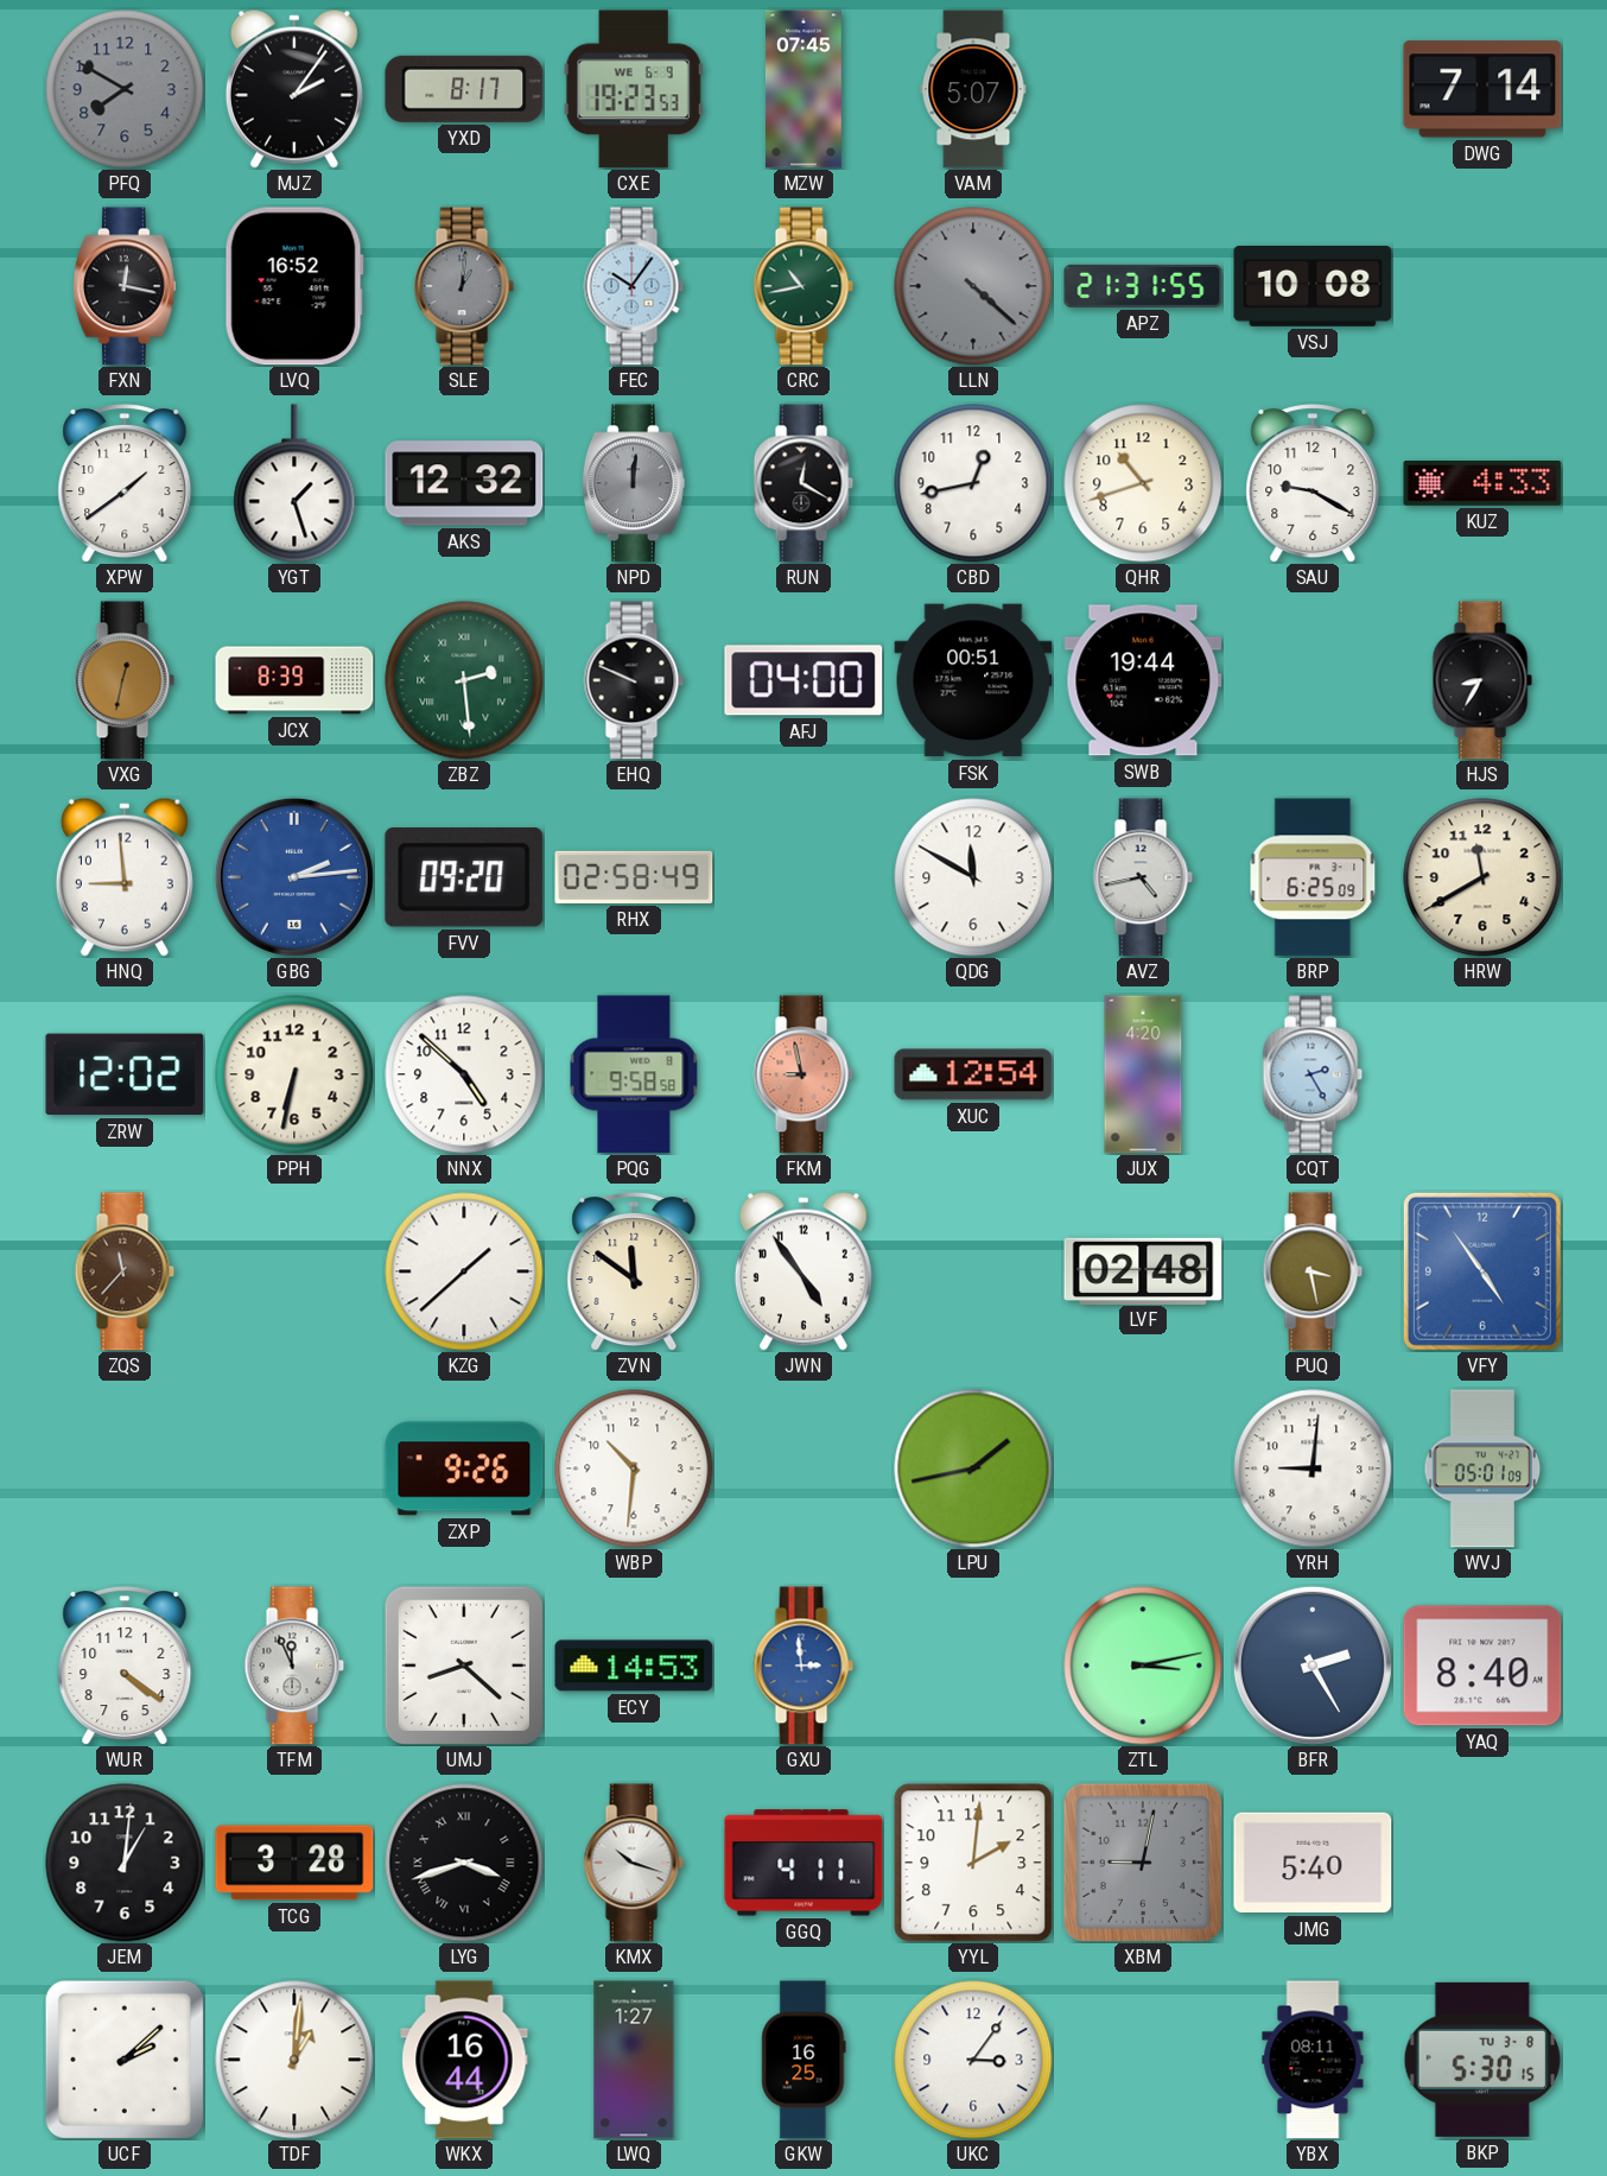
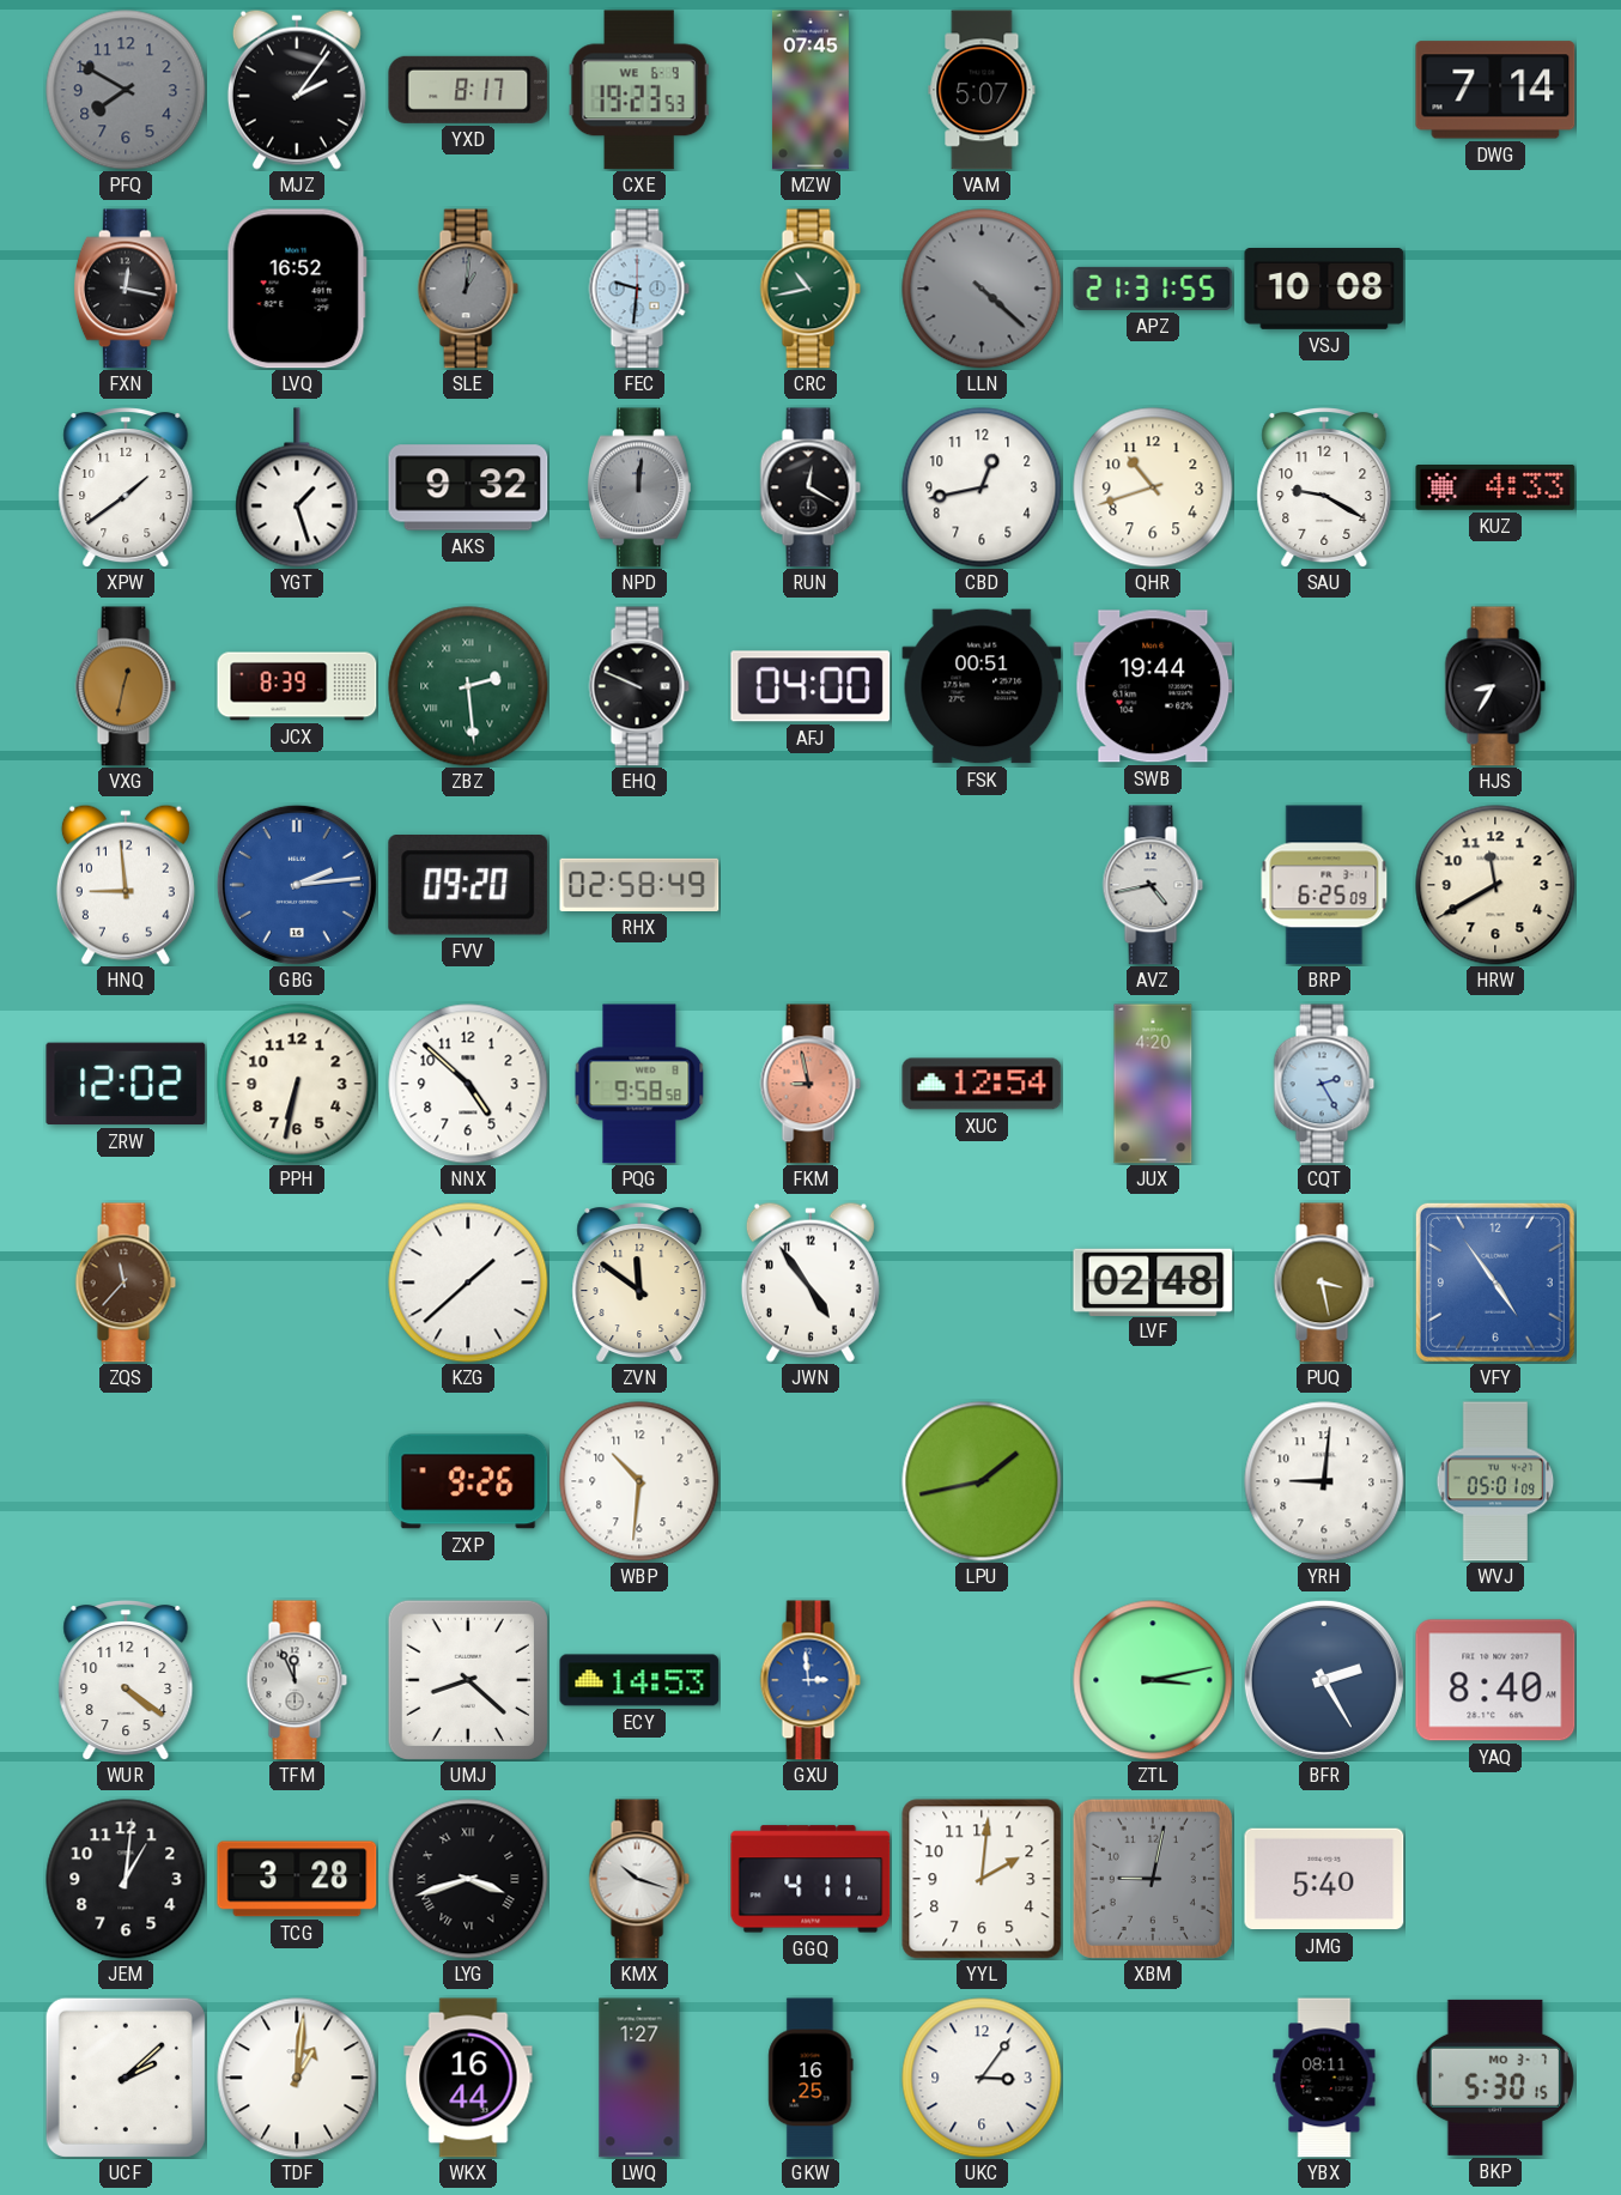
FEC: 10:06 -> 9:31 (639, 289)
AKS: 12:32 -> 9:32 (468, 487)
QDG: 11:50 -> none (973, 877)
BKP date: TU 3-8 -> MO 3-7 (1495, 2078)
